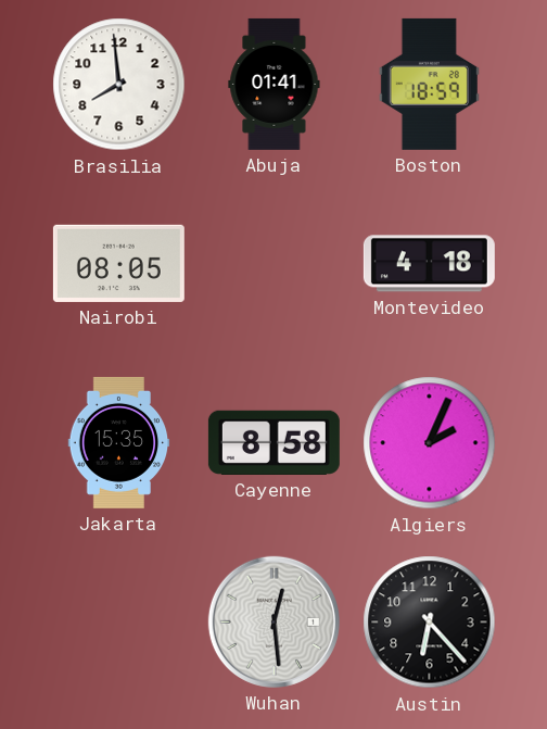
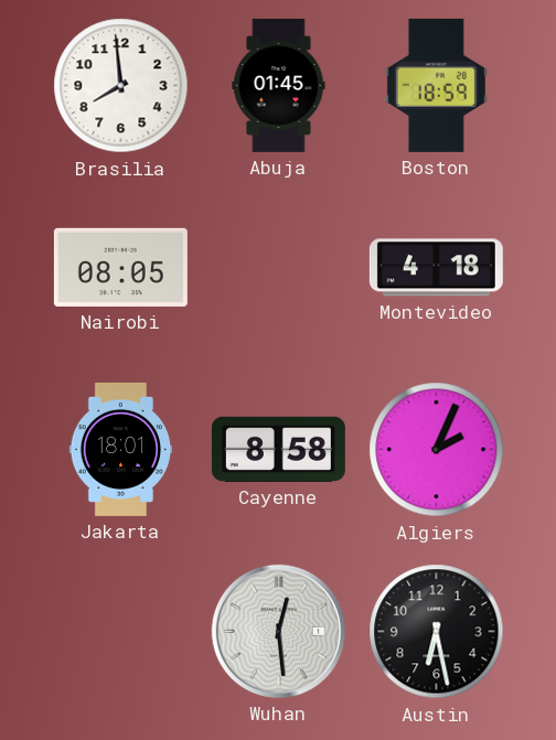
Abuja: 01:41 -> 01:45 (279, 85)
Jakarta: 15:35 -> 18:01 (121, 449)
Austin: 6:23 -> 6:28 (437, 632)
